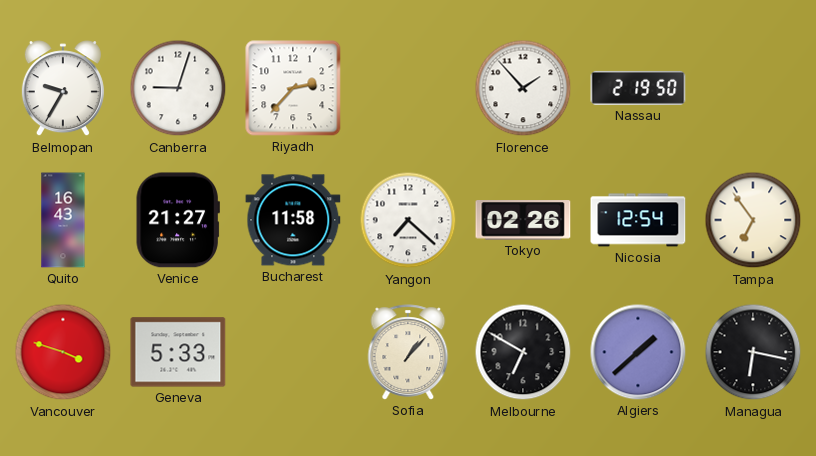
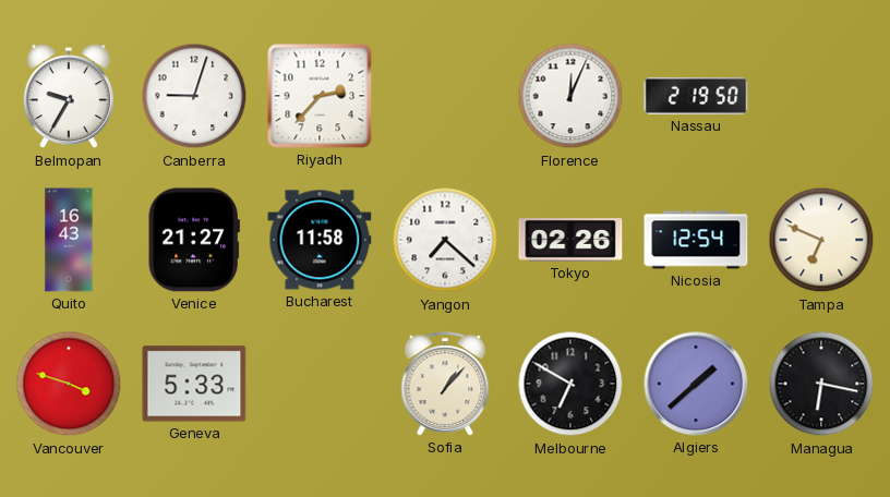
Florence: 1:53 -> 12:04 (570, 96)
Tampa: 6:54 -> 6:49 (821, 240)
